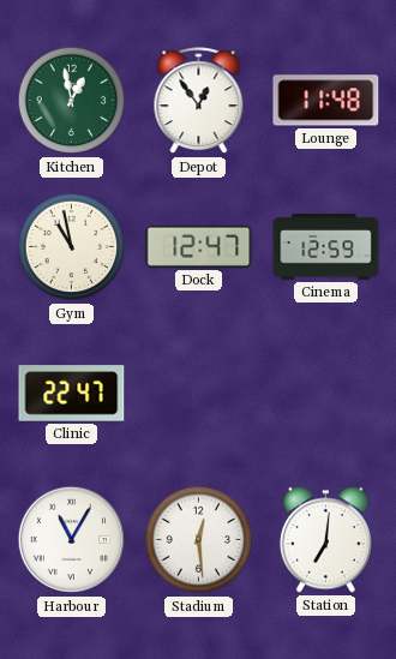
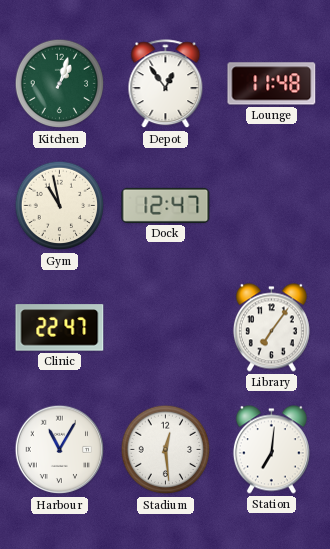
Kitchen: 12:58 -> 1:03 (60, 84)
Cinema: 12:59 -> none (326, 247)
Library: none -> 7:06 (271, 328)
